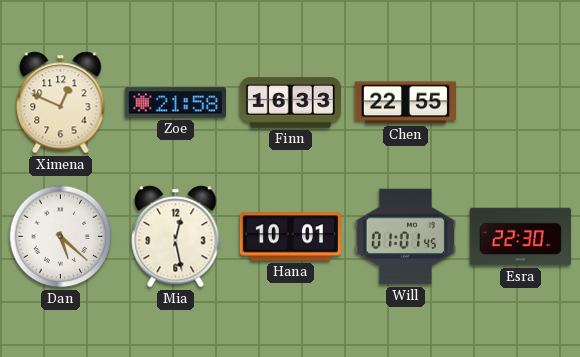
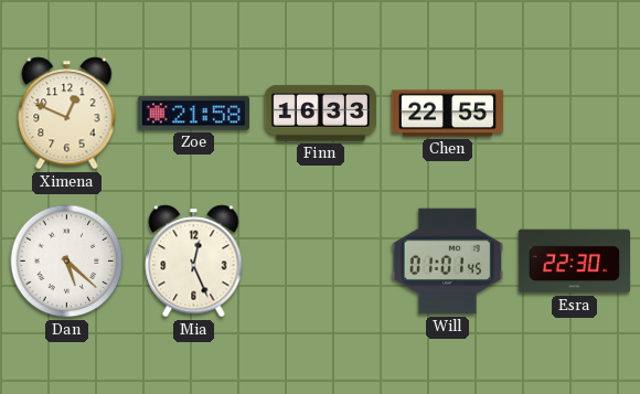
Mia: 12:28 -> 12:26 (194, 262)
Hana: 10:01 -> none (290, 237)
